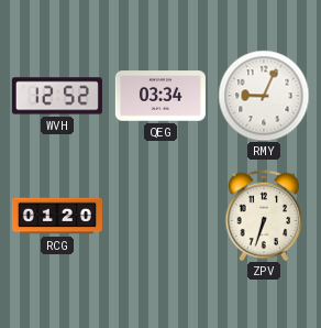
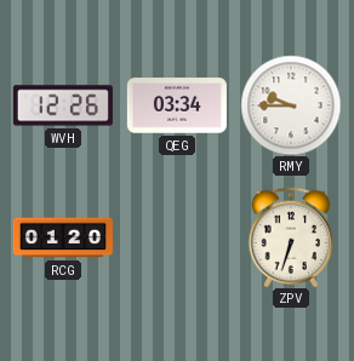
WVH: 12:52 -> 12:26 (63, 105)
RMY: 9:04 -> 9:45 (291, 105)
